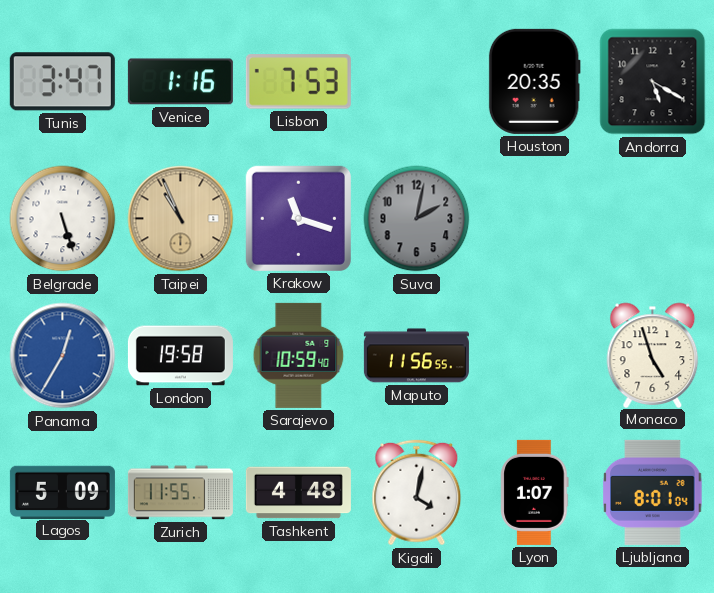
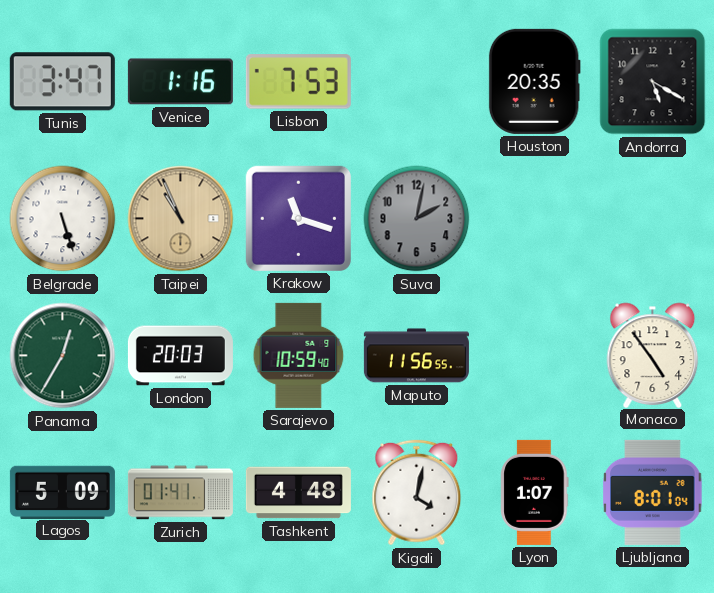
Panama dial: blue -> green (63, 356)
London: 19:58 -> 20:03 (180, 356)
Monaco: 4:57 -> 4:54 (653, 355)
Zurich: 11:55 -> 01:41 (180, 493)
